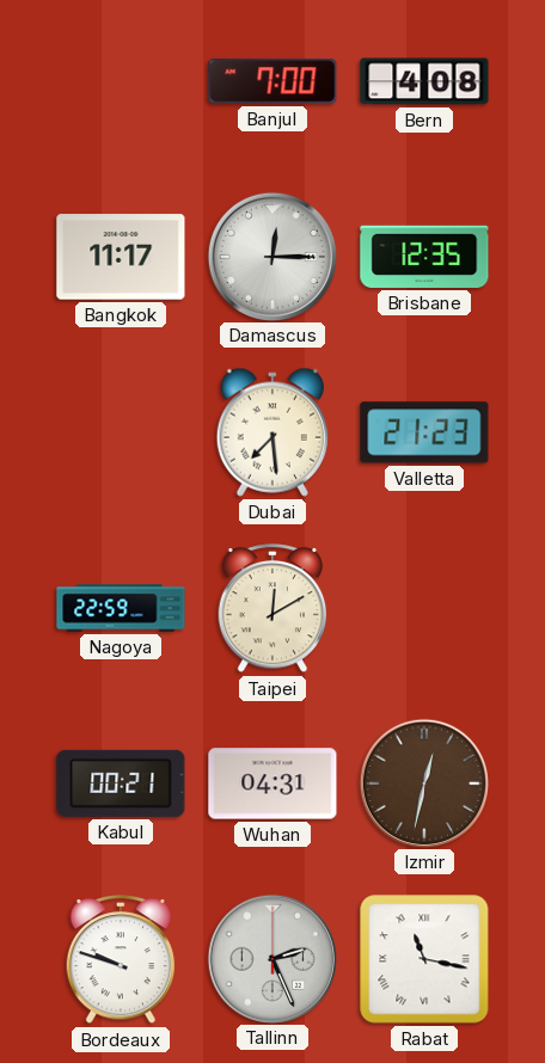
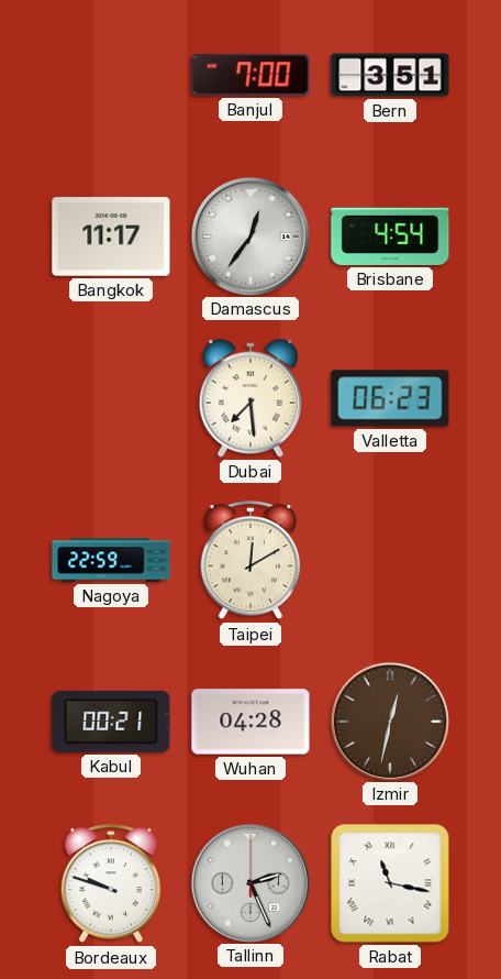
Bern: 4:08 -> 3:51 (390, 75)
Damascus: 12:15 -> 12:36 (249, 235)
Brisbane: 12:35 -> 4:54 (390, 237)
Valletta: 21:23 -> 06:23 (390, 398)
Wuhan: 04:31 -> 04:28 (250, 722)
